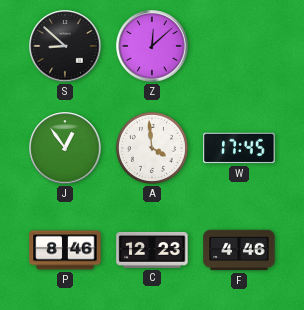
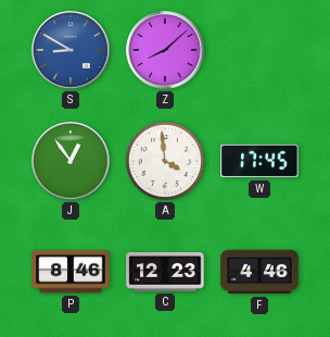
S: 8:52 -> 8:50 (71, 50)
S dial: black -> blue (71, 50)
Z: 12:08 -> 8:08 (165, 50)
